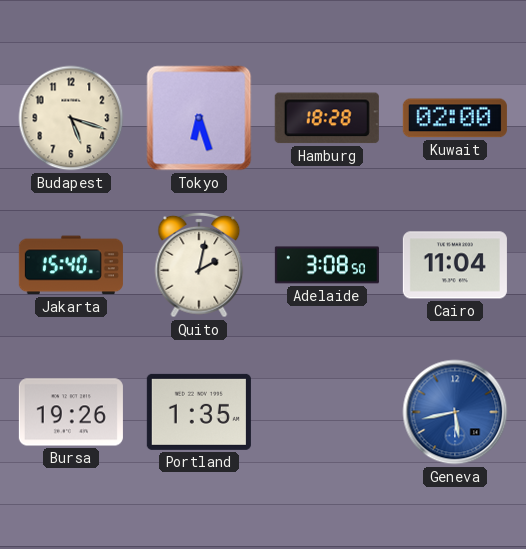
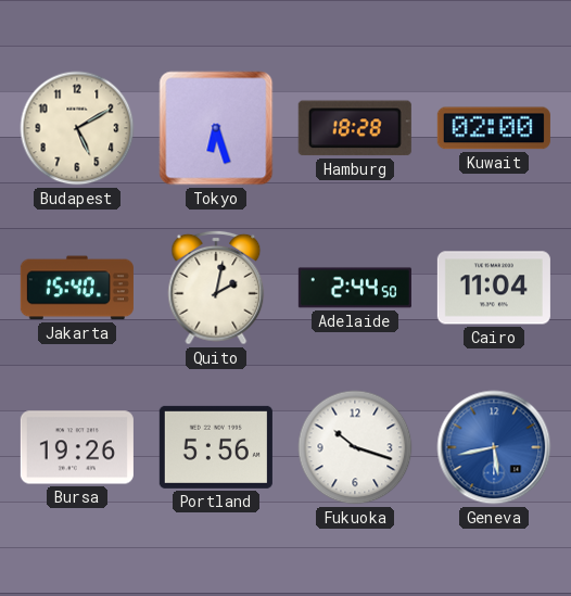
Budapest: 5:18 -> 5:10 (77, 128)
Adelaide: 3:08 -> 2:44 (355, 288)
Portland: 1:35 -> 5:56 (216, 447)
Fukuoka: none -> 10:18 (355, 447)
